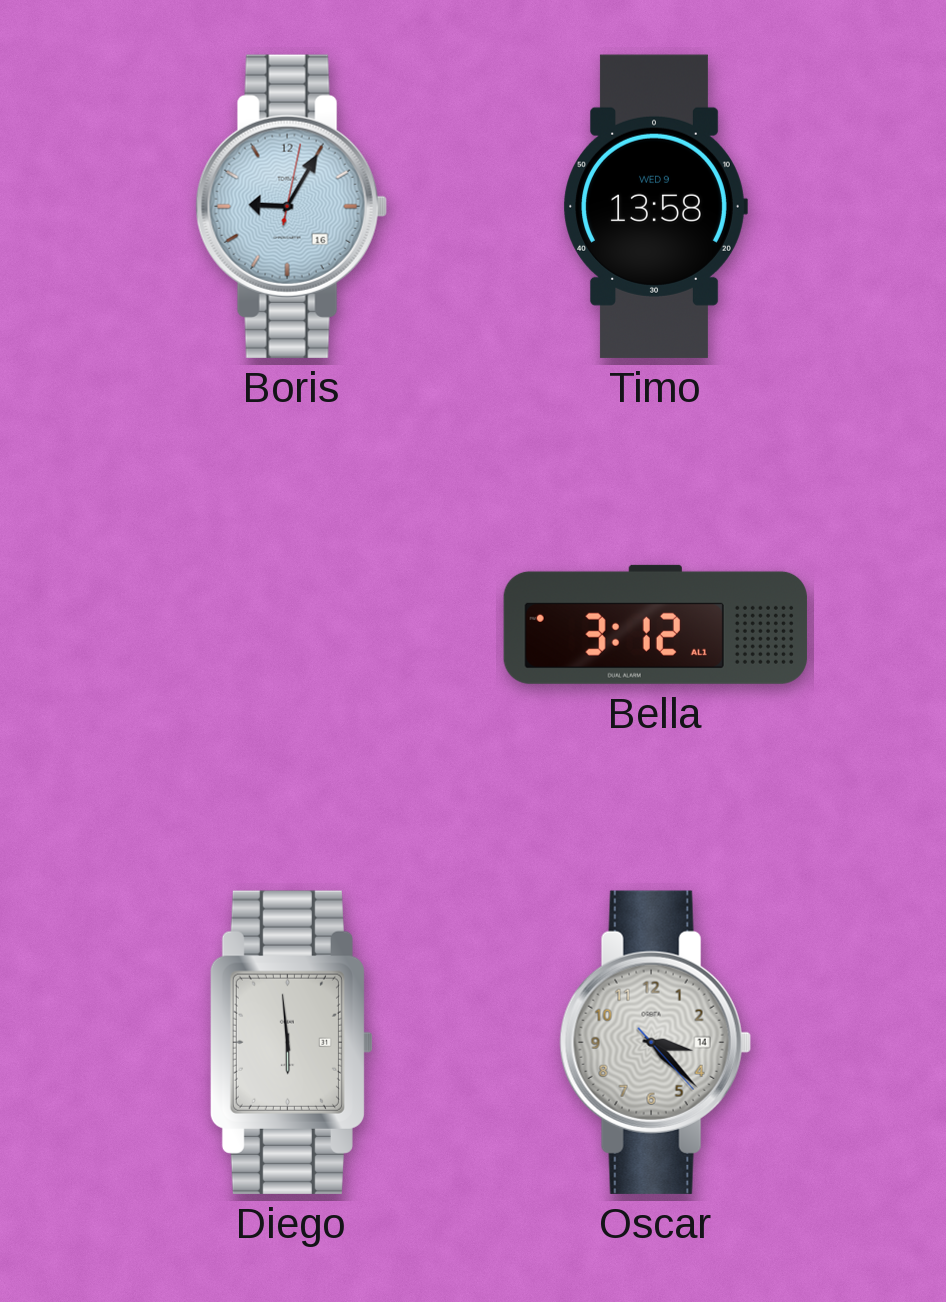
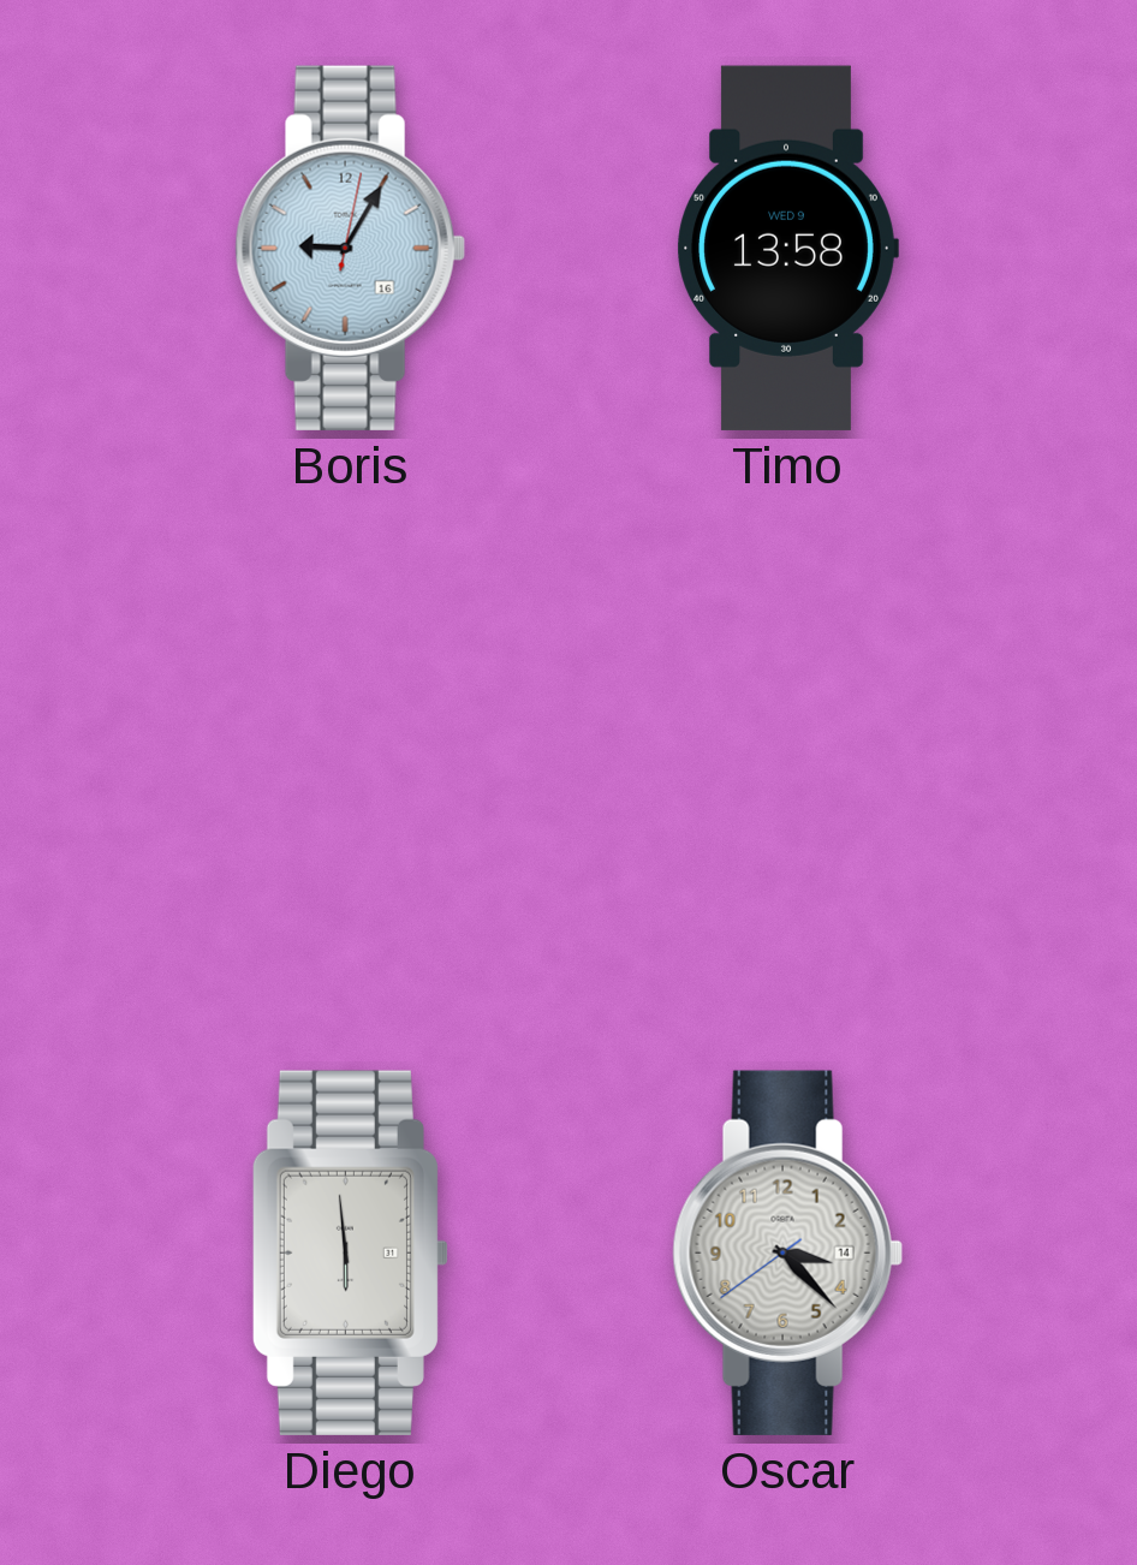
Bella: 3:12 -> none (655, 624)
Oscar: 3:22:23 -> 3:22:39 (787, 1252)
